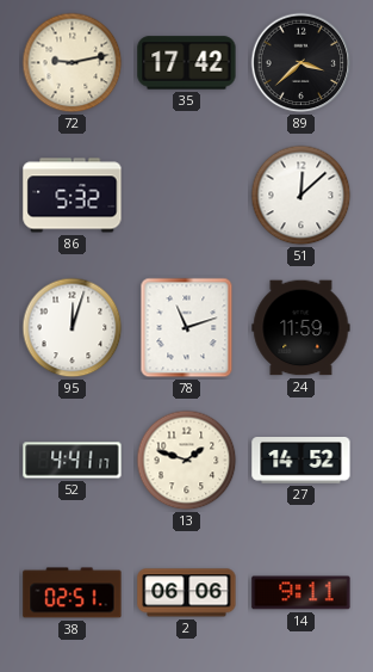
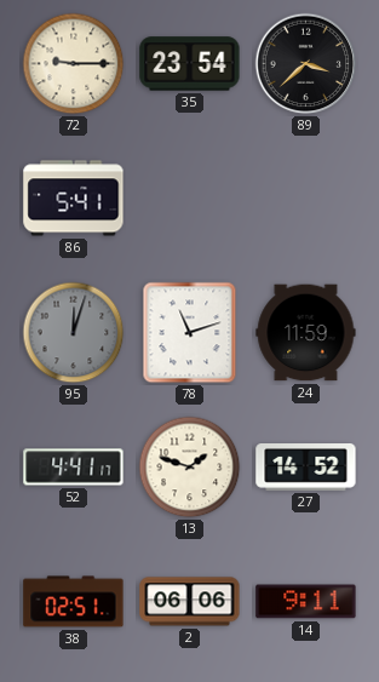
72: 9:13 -> 9:15 (74, 64)
35: 17:42 -> 23:54 (190, 64)
86: 5:32 -> 5:41 (74, 199)
51: 12:08 -> none (301, 196)
95 dial: white -> grey (74, 333)
